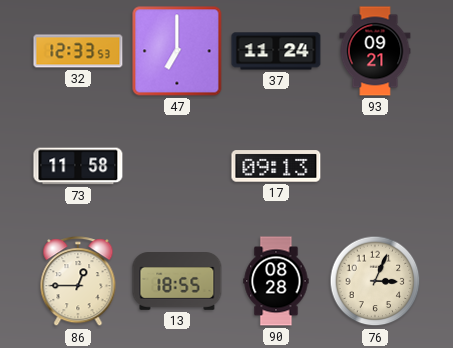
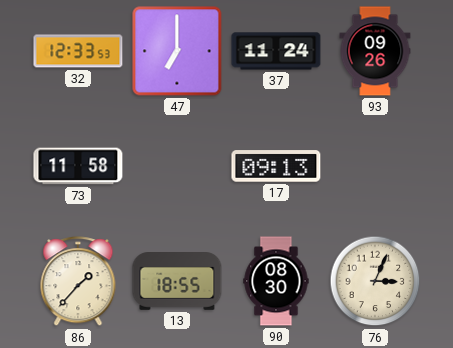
93: 09:21 -> 09:26 (375, 51)
86: 12:45 -> 1:37 (78, 282)
90: 08:28 -> 08:30 (276, 281)
